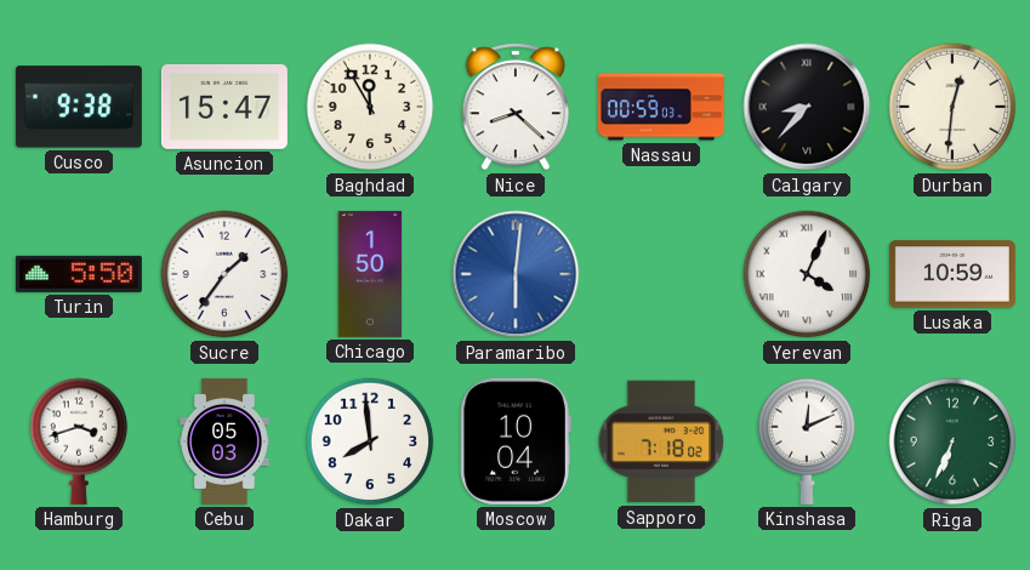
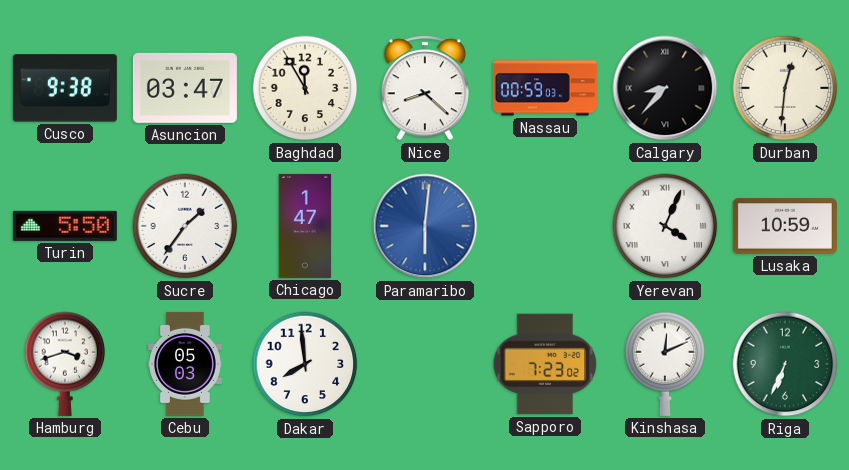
Asuncion: 15:47 -> 03:47 (185, 88)
Chicago: 1:50 -> 1:47 (305, 226)
Moscow: 10:04 -> none (516, 441)
Sapporo: 7:18 -> 7:23 (545, 364)
